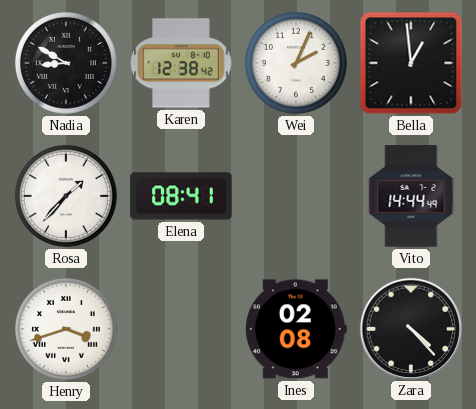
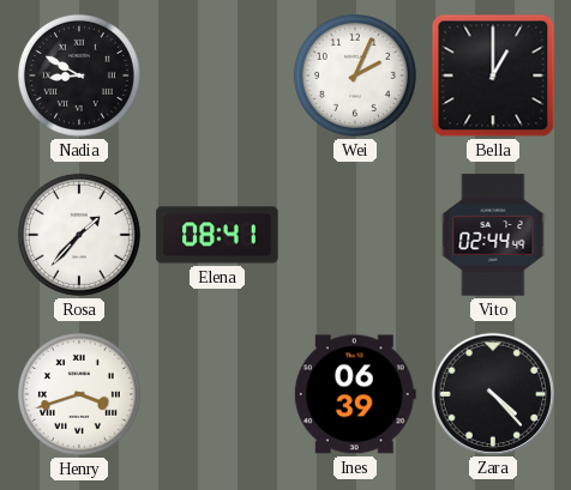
Karen: 12:38 -> none (181, 63)
Bella: 12:59 -> 1:00 (493, 75)
Vito: 14:44 -> 02:44 (493, 235)
Ines: 02:08 -> 06:39 (355, 394)
